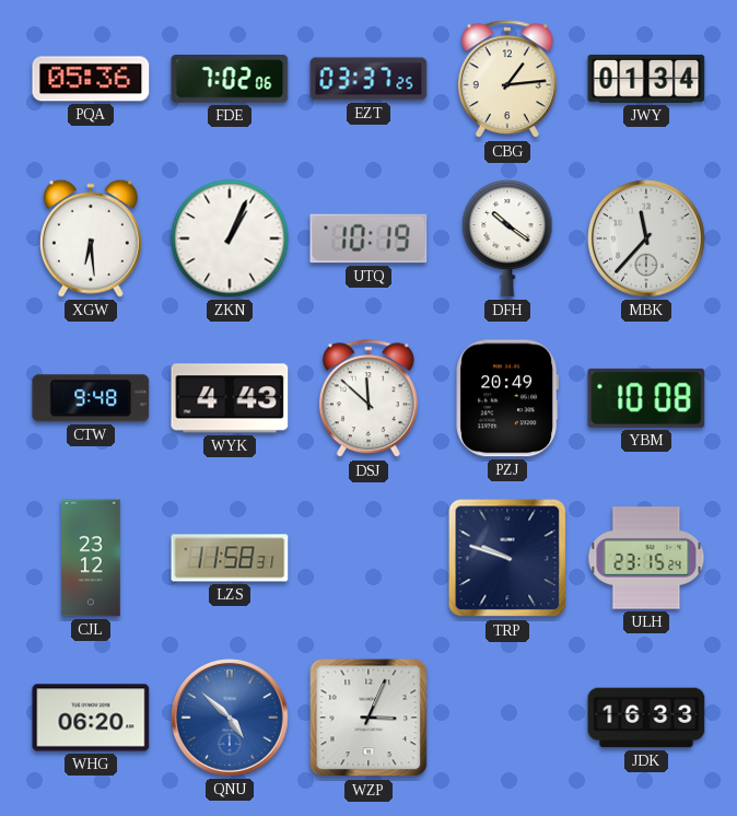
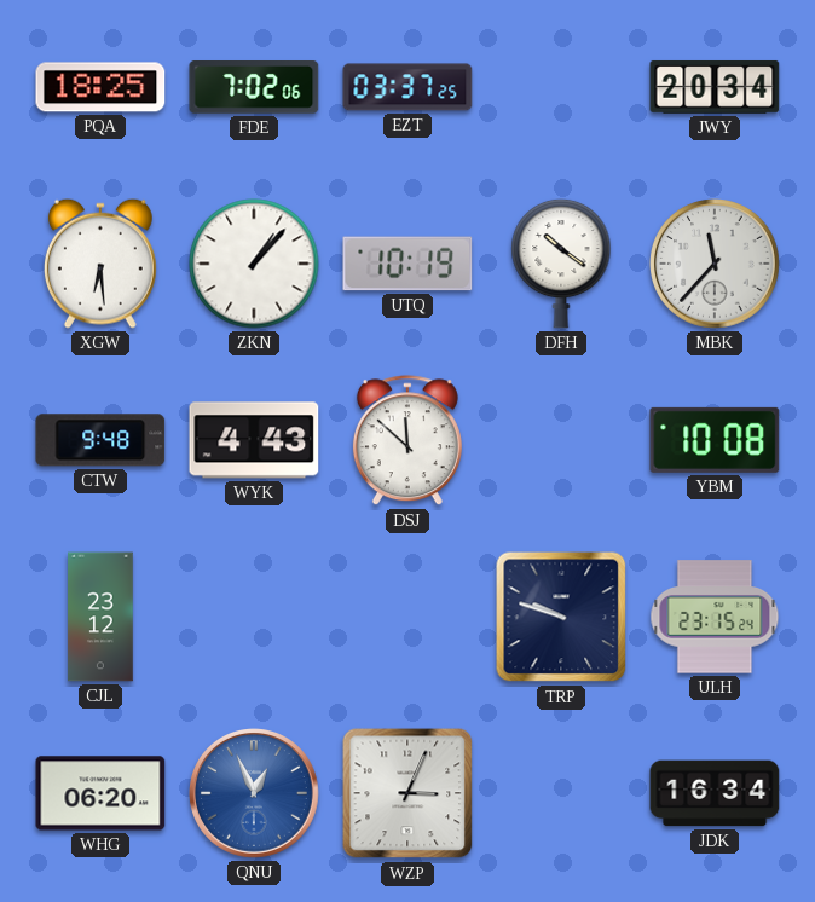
PQA: 05:36 -> 18:25 (100, 87)
CBG: 1:14 -> none (507, 80)
JWY: 01:34 -> 20:34 (715, 87)
ZKN: 1:04 -> 1:07 (254, 264)
PZJ: 20:49 -> none (507, 398)
LZS: 11:58 -> none (230, 558)
QNU: 4:52 -> 12:56 (255, 794)
JDK: 16:33 -> 16:34 (715, 793)
